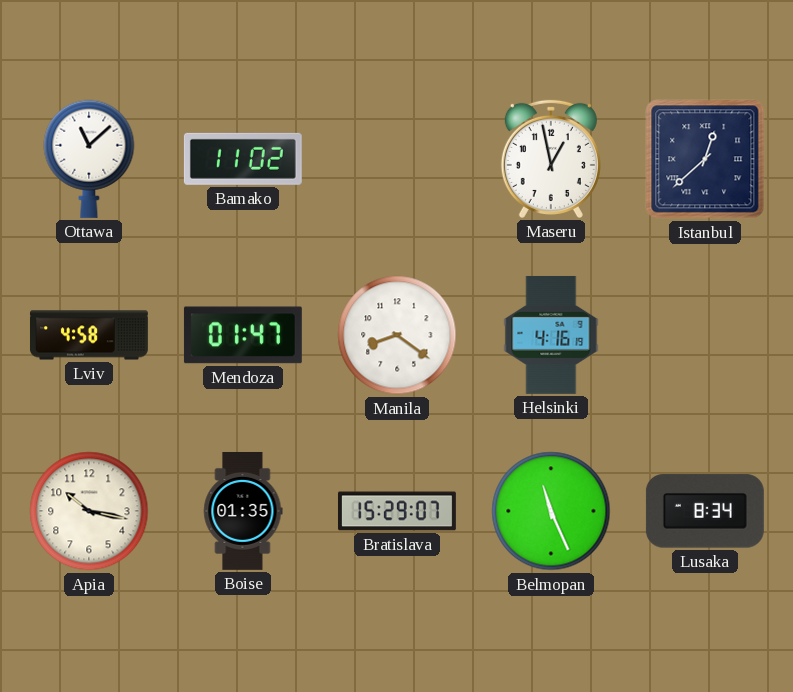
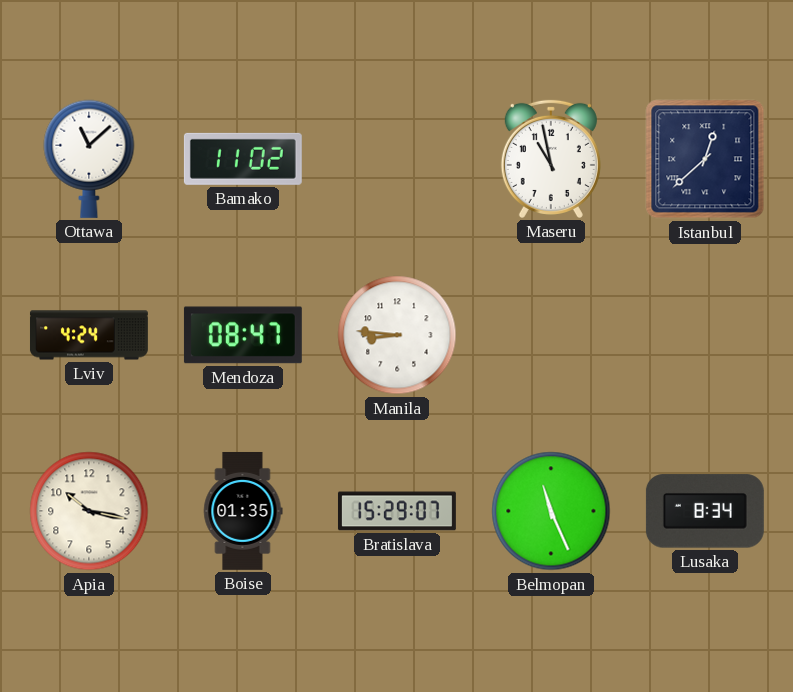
Maseru: 12:58 -> 10:58 (551, 159)
Lviv: 4:58 -> 4:24 (89, 335)
Mendoza: 01:47 -> 08:47 (243, 335)
Manila: 8:21 -> 8:46 (397, 335)
Helsinki: 4:16 -> none (551, 335)
